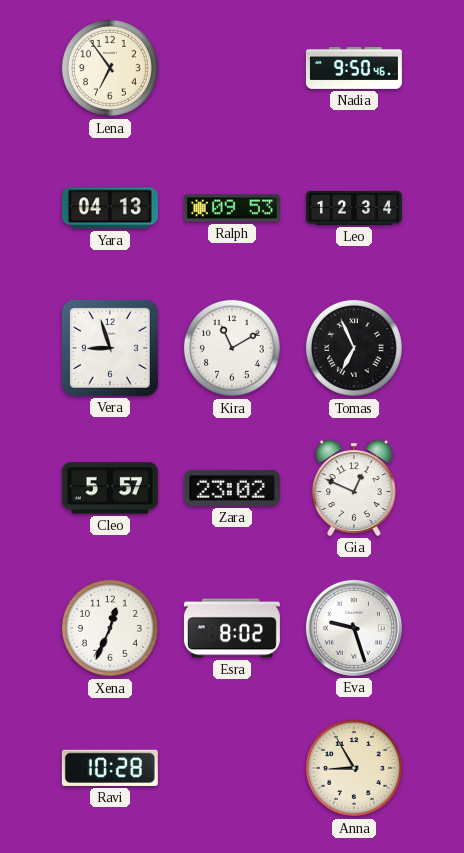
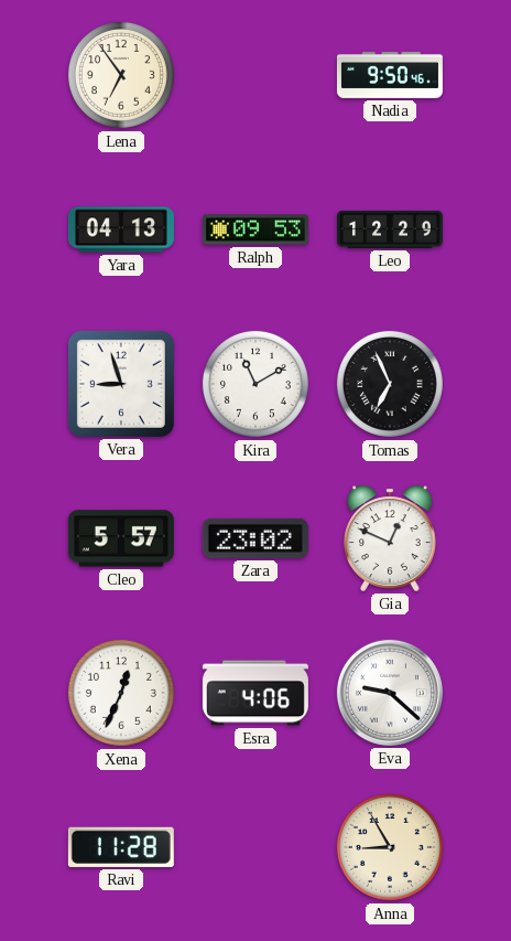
Leo: 12:34 -> 12:29 (390, 229)
Esra: 8:02 -> 4:06 (255, 693)
Eva: 9:27 -> 9:22 (390, 693)
Ravi: 10:28 -> 11:28 (121, 847)
